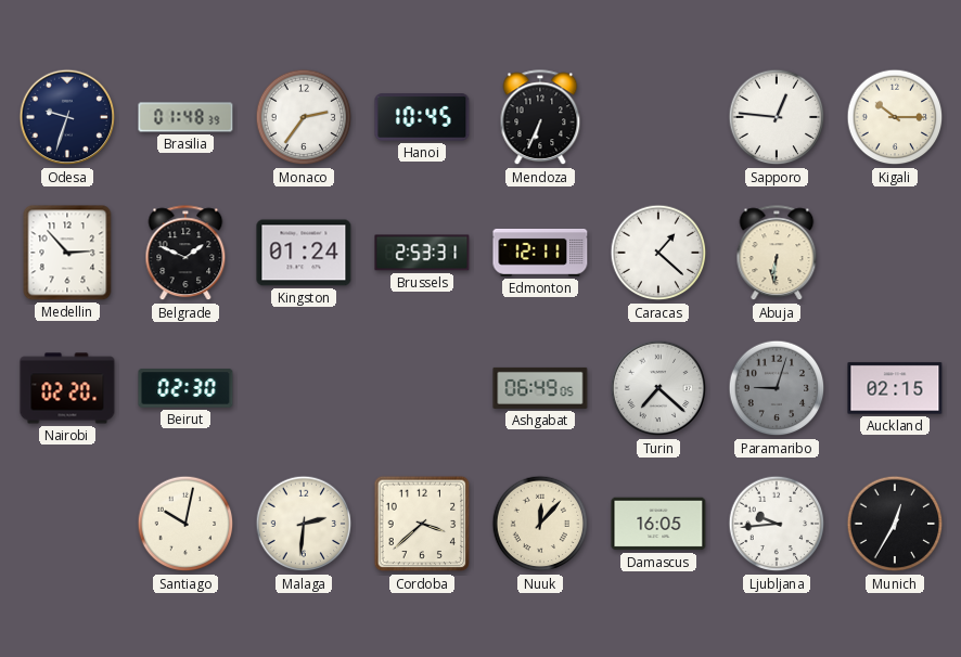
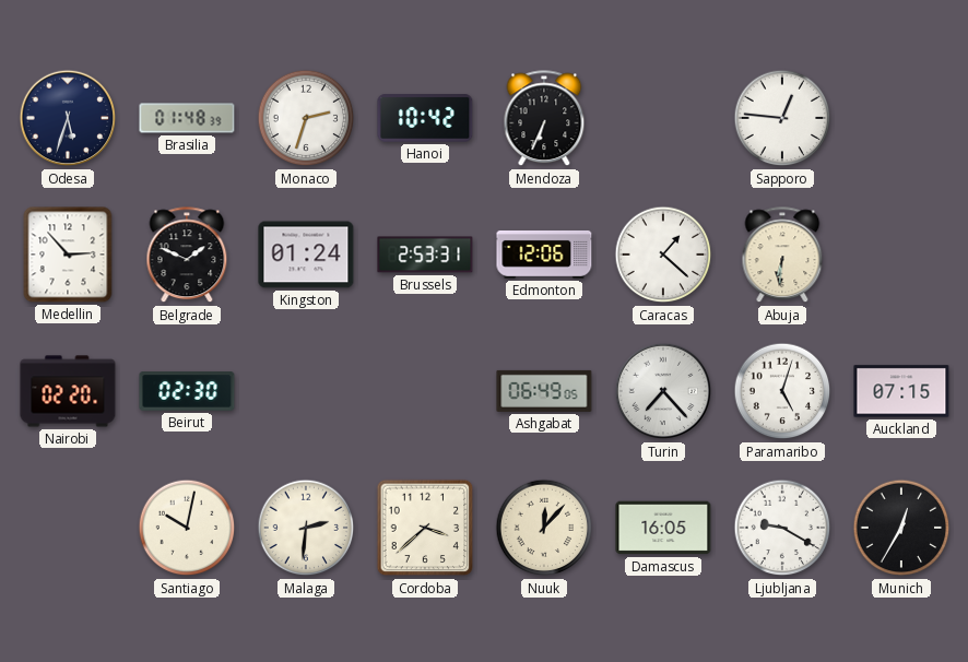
Odesa: 9:33 -> 5:33 (68, 118)
Monaco: 2:36 -> 2:33 (306, 118)
Hanoi: 10:45 -> 10:42 (425, 118)
Kigali: 10:15 -> none (895, 117)
Edmonton: 12:11 -> 12:06 (544, 255)
Turin: 7:22 -> 7:23 (663, 391)
Paramaribo: 9:03 -> 5:03 (782, 391)
Paramaribo dial: grey -> white (782, 391)
Auckland: 02:15 -> 07:15 (901, 391)
Ljubljana: 9:44 -> 9:20 (782, 528)
